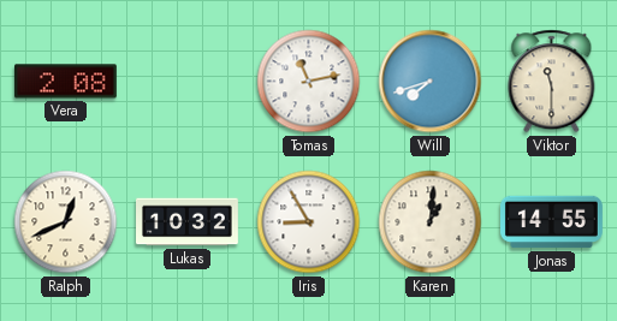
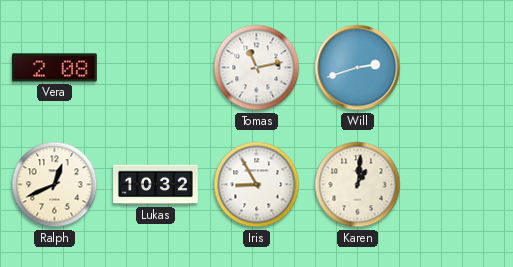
Will: 7:42 -> 2:42 (358, 68)
Viktor: 11:30 -> none (552, 82)
Jonas: 14:55 -> none (552, 222)
